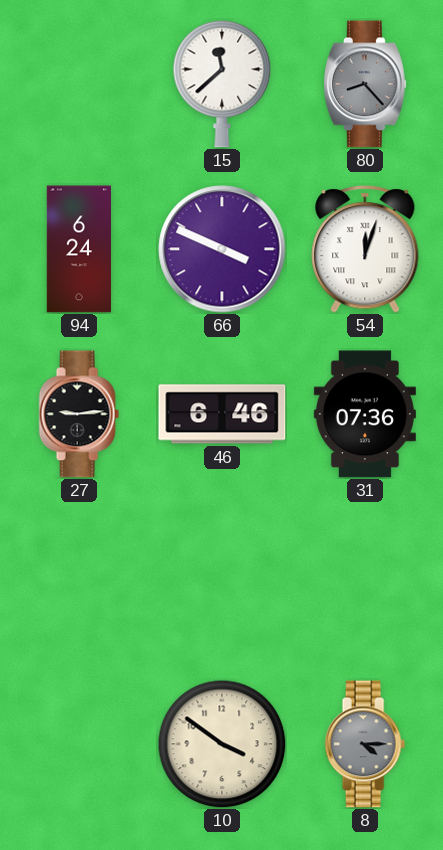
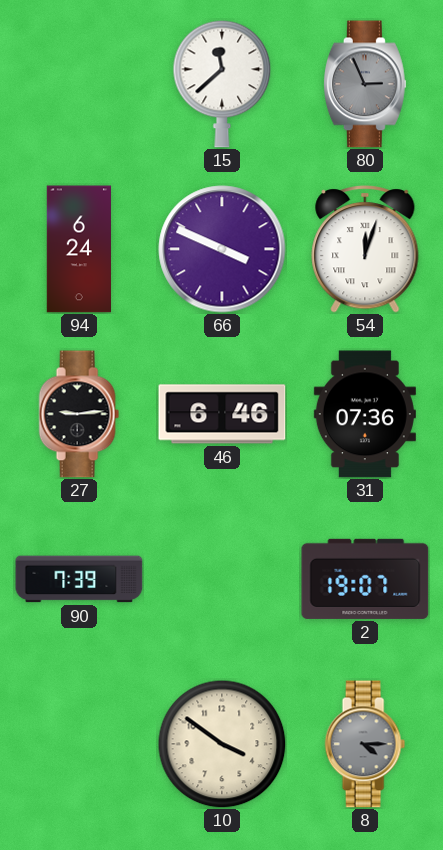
80: 8:23 -> 2:56 (365, 84)
90: none -> 7:39 (79, 579)
2: none -> 19:07 (365, 579)
